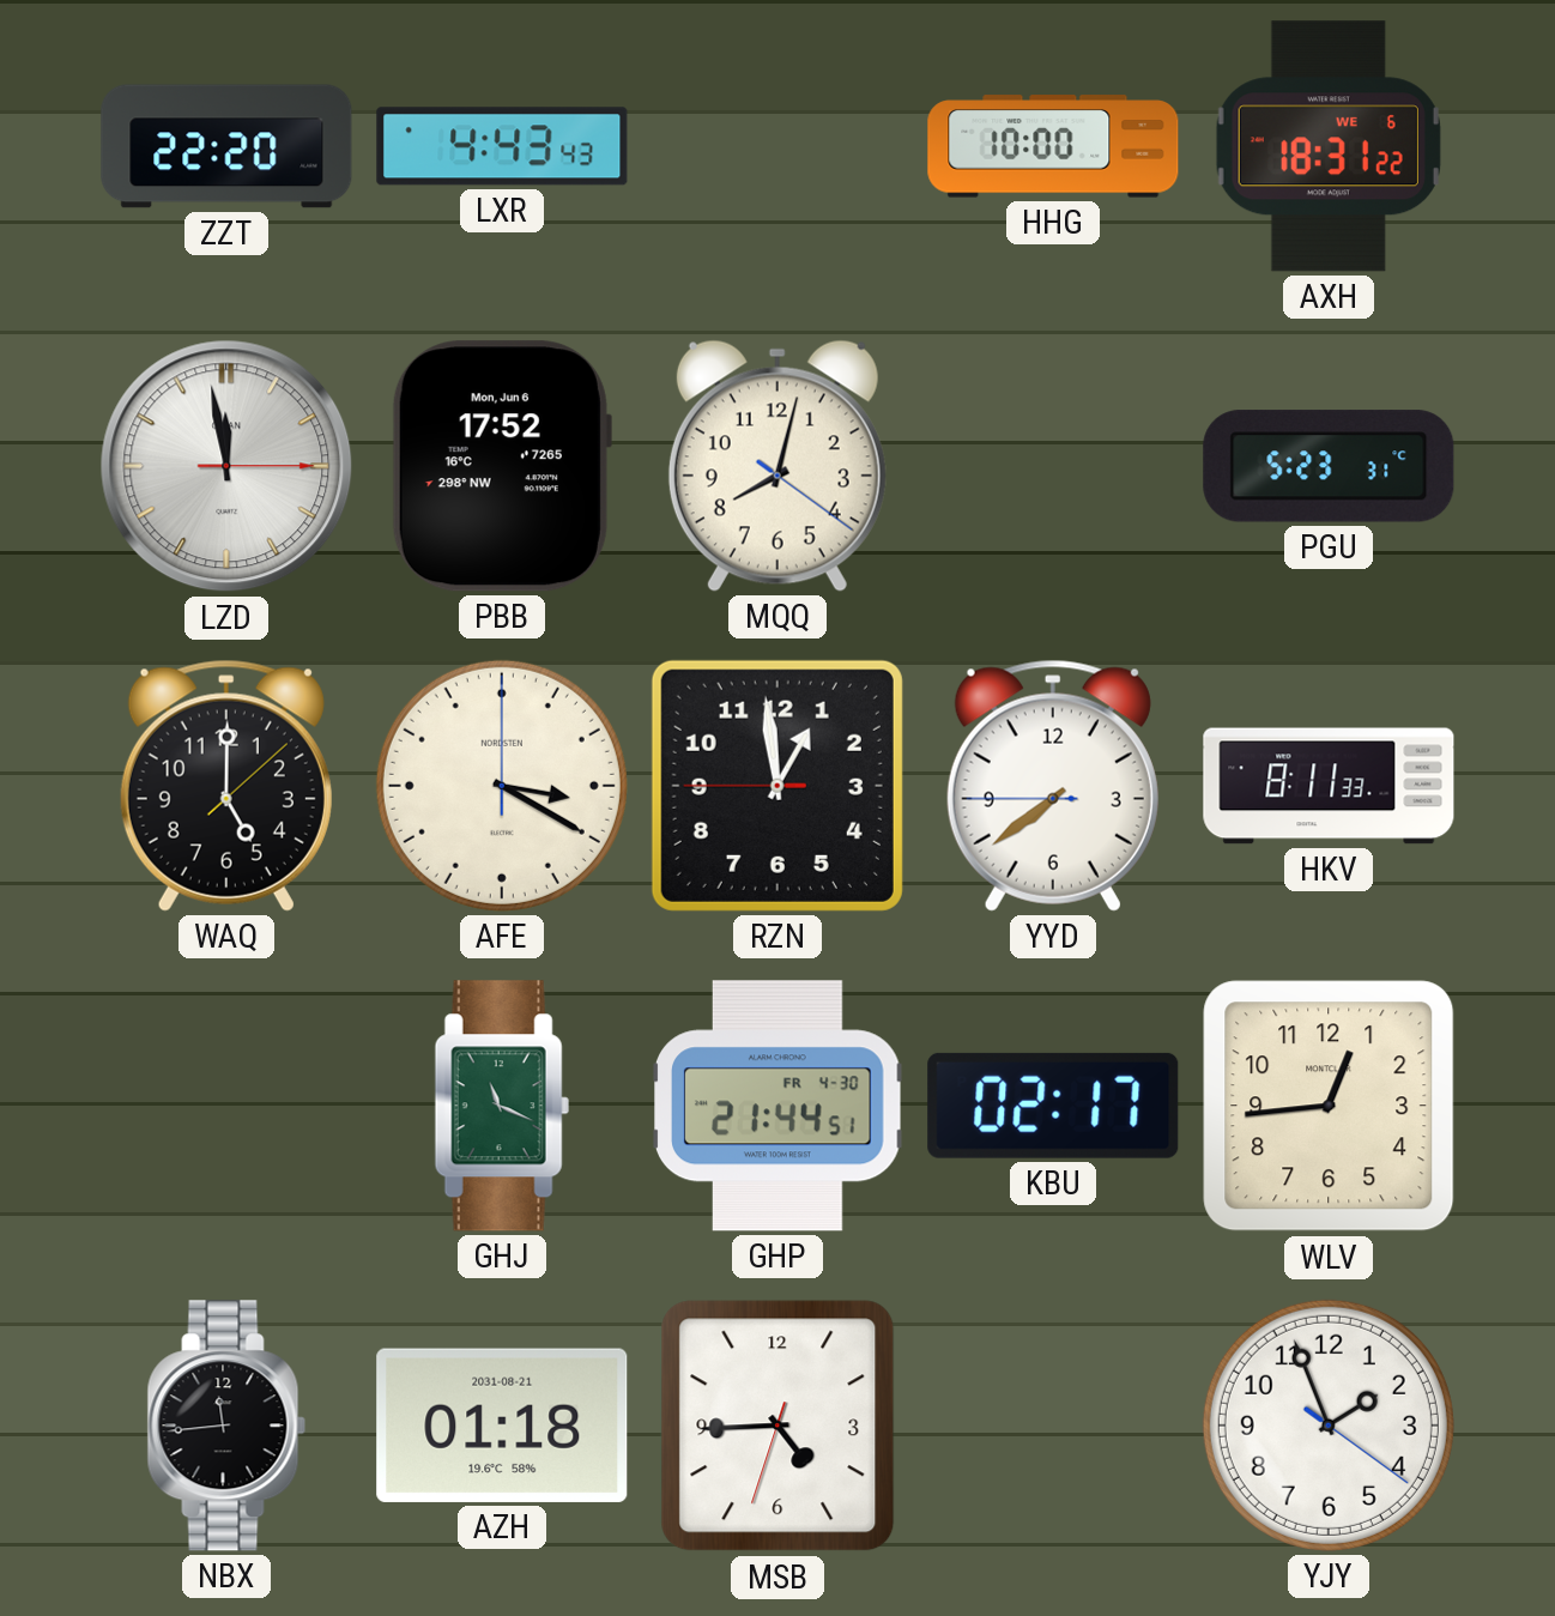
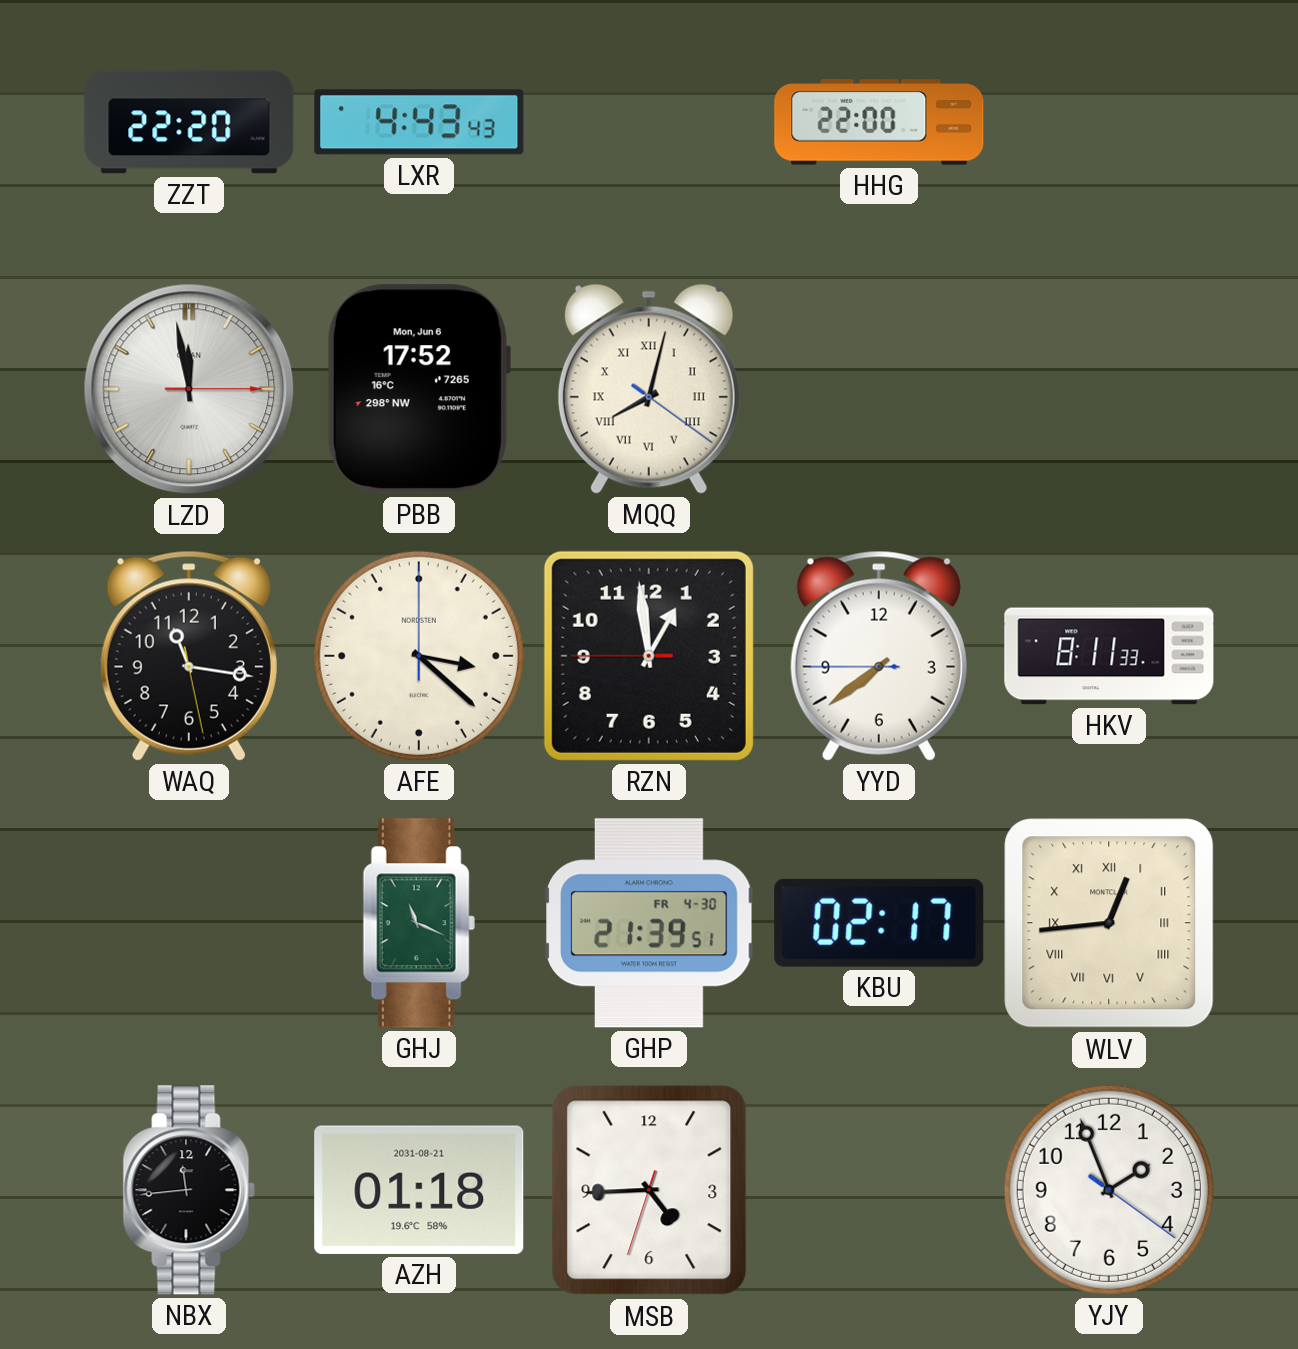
HHG: 10:00 -> 22:00 (879, 122)
AXH: 18:31 -> none (1329, 146)
MQQ numerals: Arabic -> Roman (649, 389)
PGU: 5:23 -> none (1329, 466)
WAQ: 5:00 -> 11:16 (189, 656)
AFE: 3:20 -> 3:22 (419, 656)
GHP: 21:44 -> 21:39 (649, 923)
WLV numerals: Arabic -> Roman (1109, 923)
